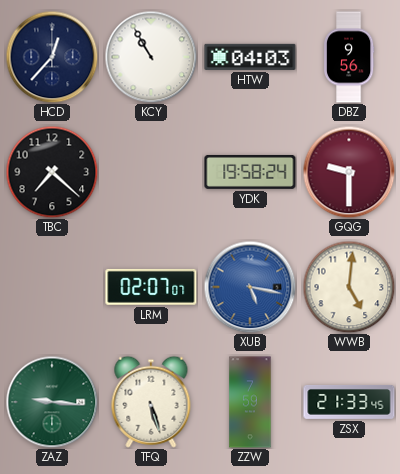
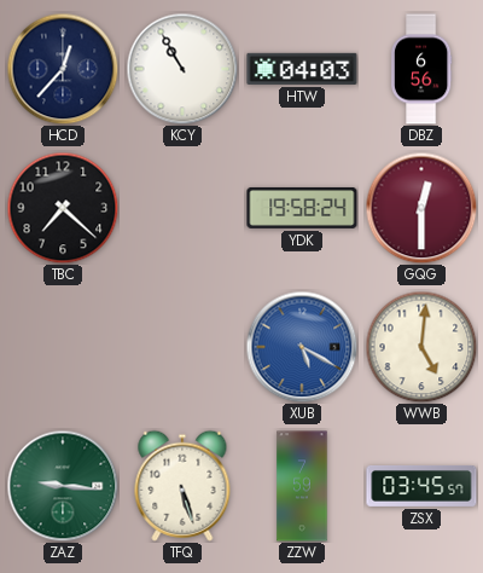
DBZ: 9:56 -> 6:56 (421, 69)
GQG: 9:30 -> 12:30 (421, 208)
LRM: 02:07 -> none (151, 287)
XUB: 5:17 -> 5:20 (302, 347)
ZSX: 21:33 -> 03:45 (421, 487)
